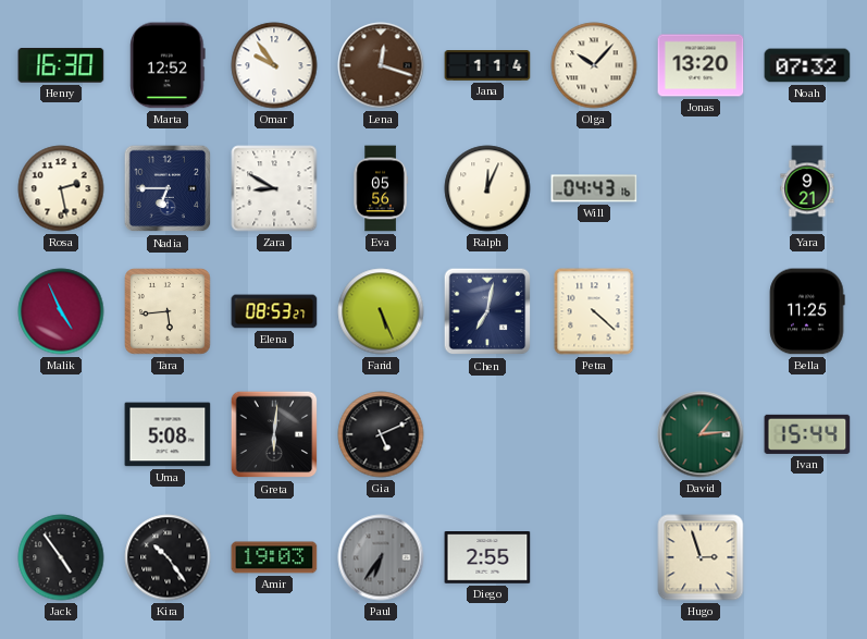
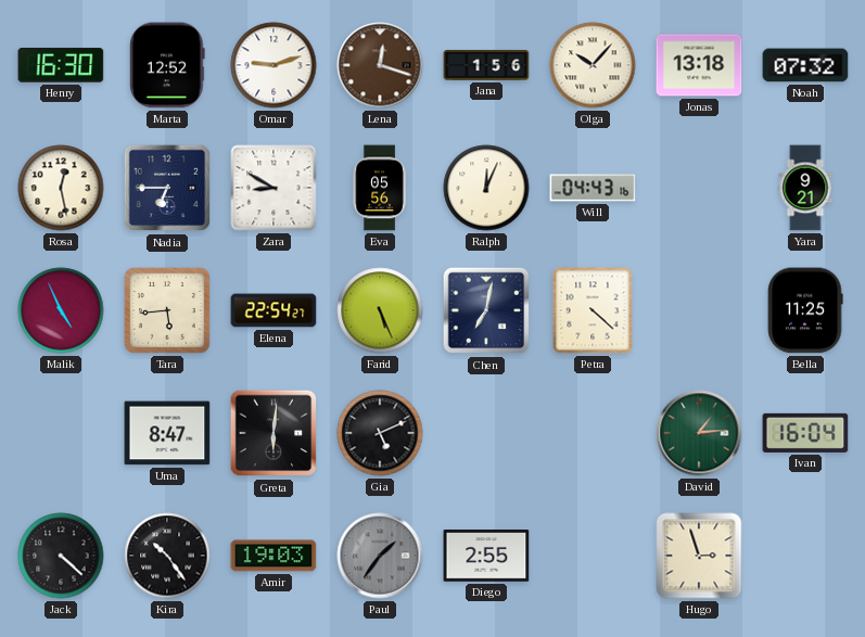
Omar: 9:54 -> 9:12 (274, 65)
Jana: 1:14 -> 1:56 (486, 65)
Jonas: 13:20 -> 13:18 (699, 65)
Rosa: 2:28 -> 12:28 (61, 188)
Elena: 08:53 -> 22:54 (274, 310)
Uma: 5:08 -> 8:47 (167, 433)
Ivan: 15:44 -> 16:04 (805, 433)
Jack: 4:54 -> 4:22 (61, 556)
Paul: 6:36 -> 1:36 (380, 556)
